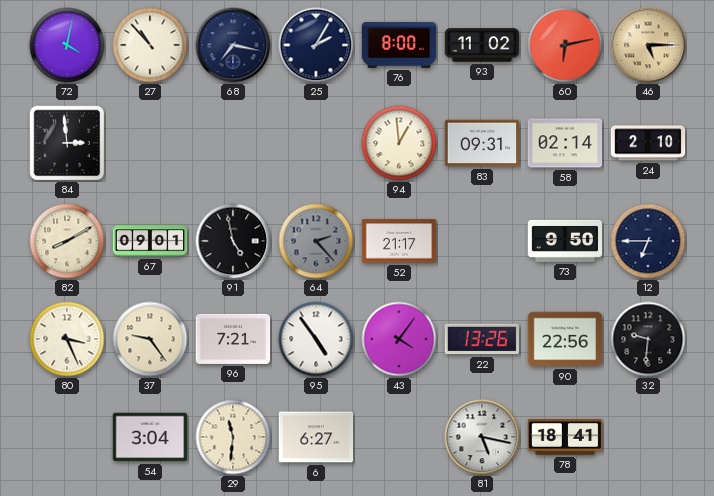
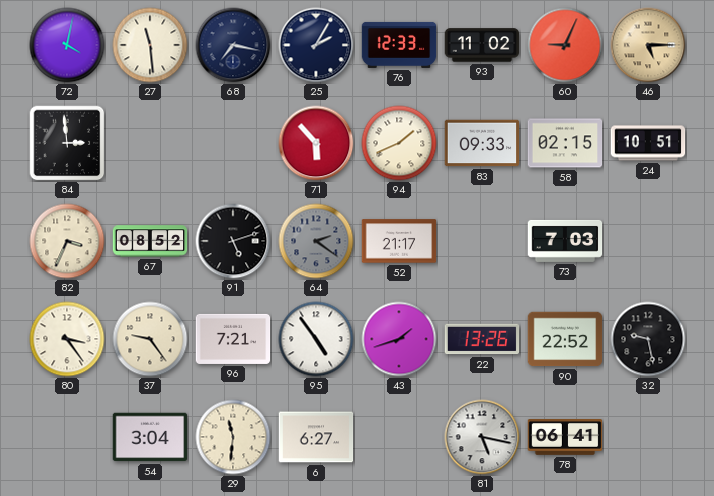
27: 10:53 -> 11:29 (150, 45)
76: 8:00 -> 12:33 (399, 45)
60: 6:13 -> 9:04 (565, 45)
71: none -> 5:53 (316, 143)
94: 12:59 -> 1:41 (399, 143)
83: 09:31 -> 09:33 (482, 143)
58: 02:14 -> 02:15 (565, 143)
24: 2:10 -> 10:51 (648, 143)
82: 8:10 -> 3:34 (67, 241)
67: 09:01 -> 08:52 (150, 241)
91: 4:58 -> 5:12 (233, 241)
64: 2:23 -> 2:21 (316, 241)
73: 9:50 -> 7:03 (565, 241)
12: 6:45 -> none (648, 241)
80: 3:26 -> 3:24 (67, 339)
43: 4:06 -> 1:42 (399, 339)
90: 22:56 -> 22:52 (565, 339)
32: 9:31 -> 9:28 (648, 339)
78: 18:41 -> 06:41 (565, 438)
